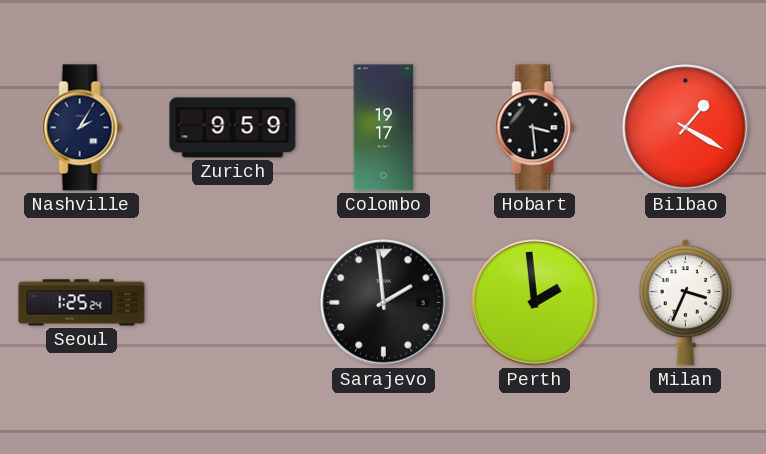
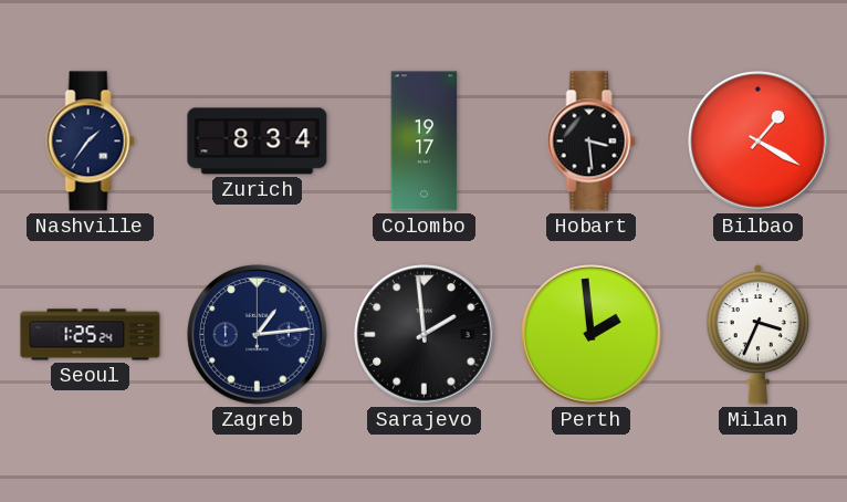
Nashville: 2:05 -> 1:36 (91, 142)
Zurich: 9:59 -> 8:34 (258, 142)
Zagreb: none -> 1:14 (258, 335)
